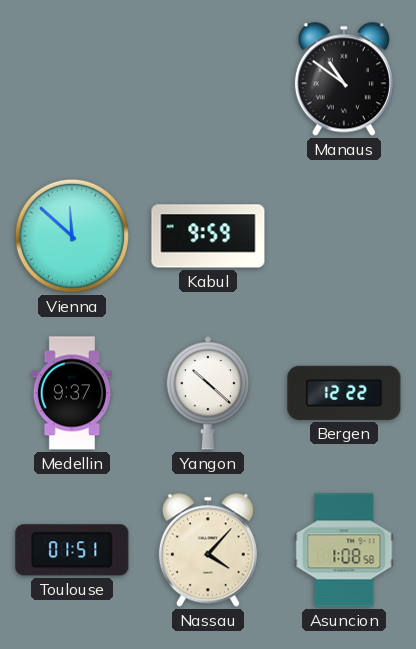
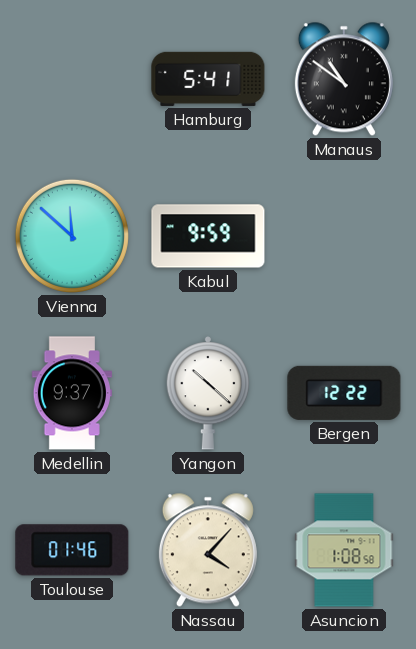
Hamburg: none -> 5:41 (208, 79)
Toulouse: 01:51 -> 01:46 (72, 550)
